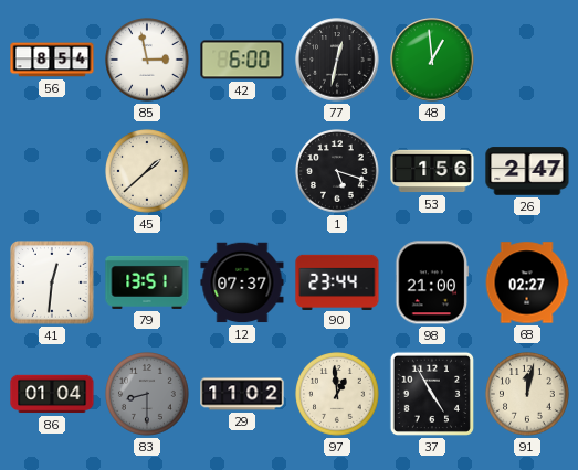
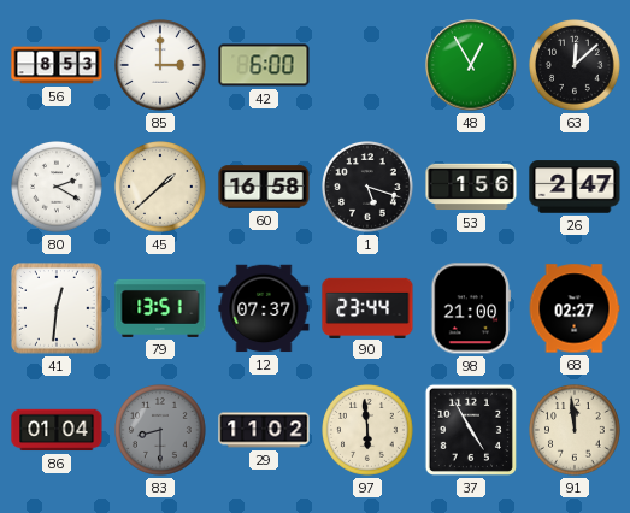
56: 8:54 -> 8:53 (57, 65)
85: 2:58 -> 3:00 (161, 66)
77: 12:32 -> none (337, 60)
48: 12:59 -> 12:55 (471, 65)
63: none -> 12:08 (576, 66)
80: none -> 2:20 (58, 188)
60: none -> 16:58 (264, 187)
97: 12:59 -> 5:59 (369, 431)
91: 12:02 -> 11:59 (576, 431)
